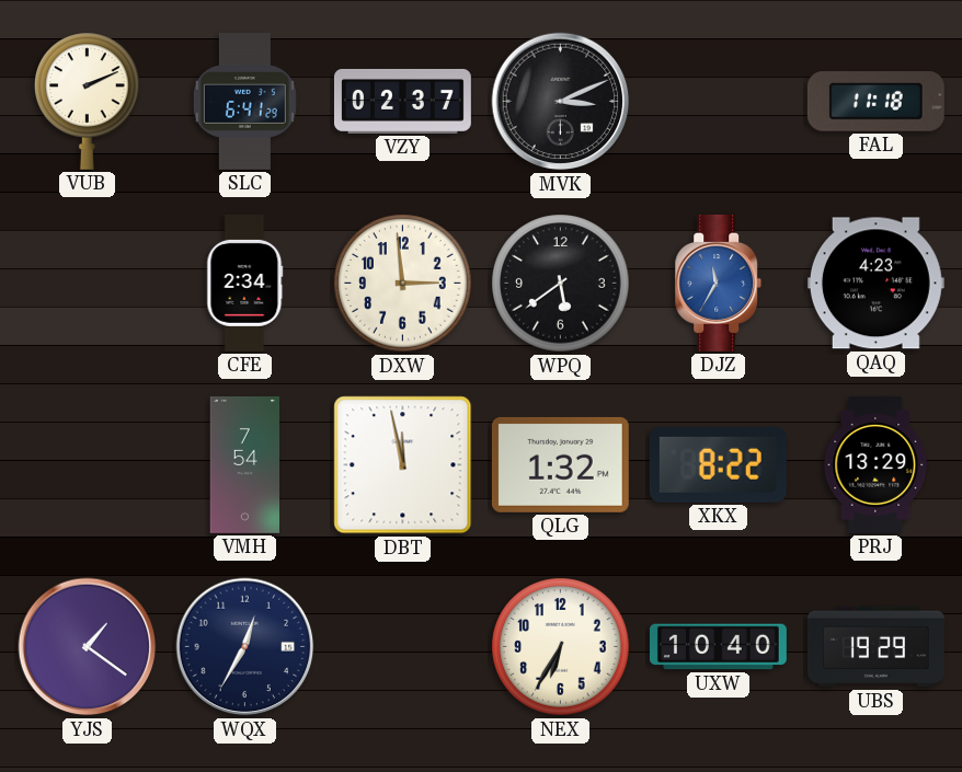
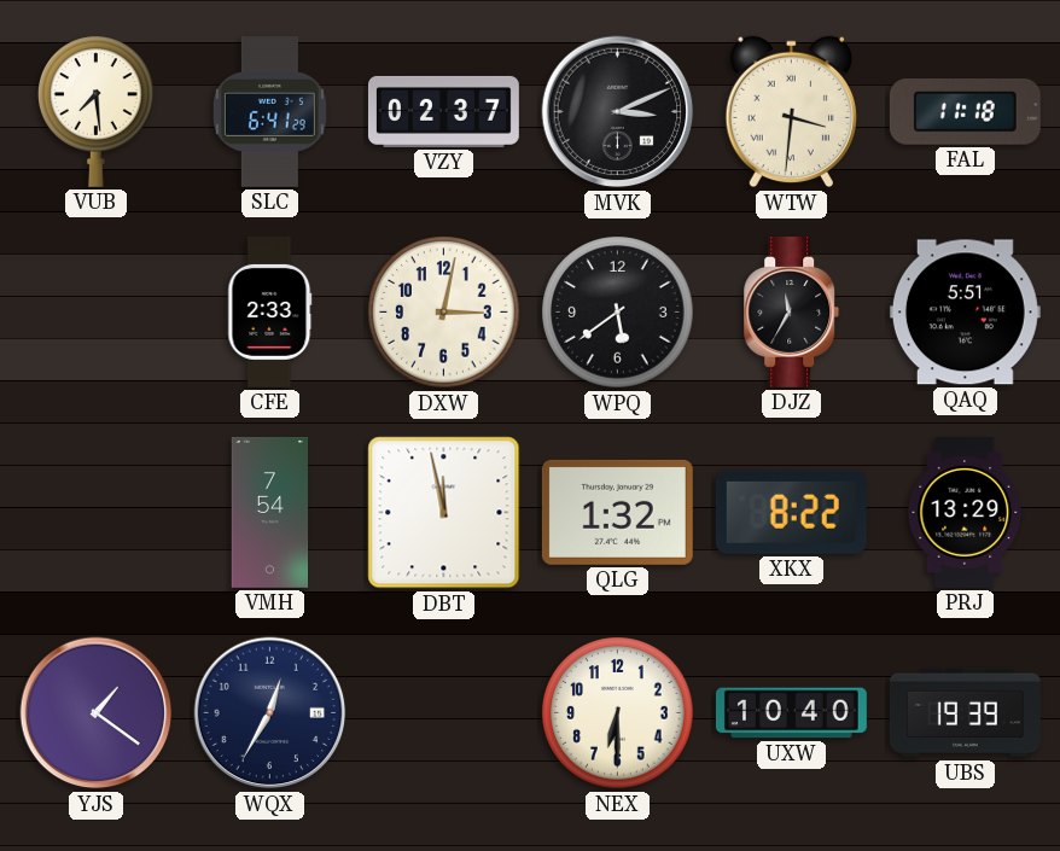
VUB: 2:11 -> 7:29 (97, 111)
WTW: none -> 3:31 (791, 112)
CFE: 2:34 -> 2:33 (270, 311)
DXW: 2:59 -> 3:02 (444, 313)
DJZ dial: blue -> black (792, 311)
QAQ: 4:23 -> 5:51 (965, 313)
NEX: 6:35 -> 6:30 (618, 713)
UBS: 19:29 -> 19:39 (965, 713)
